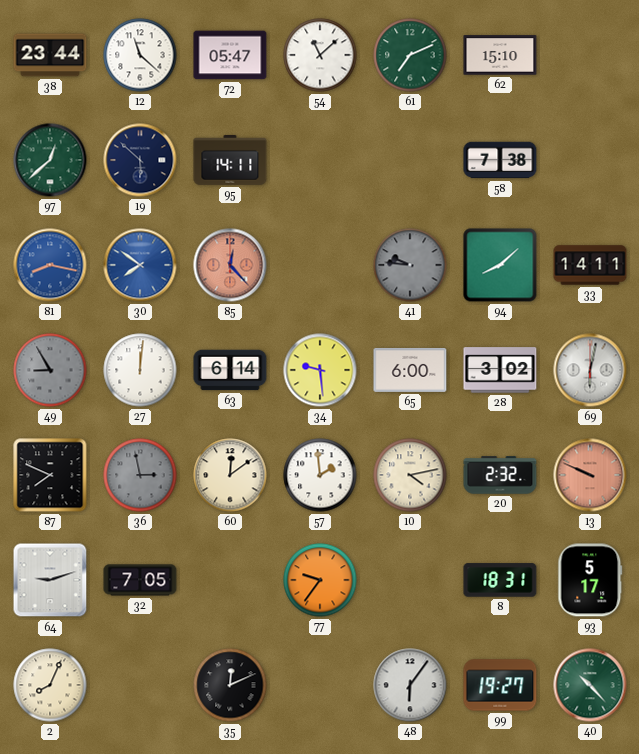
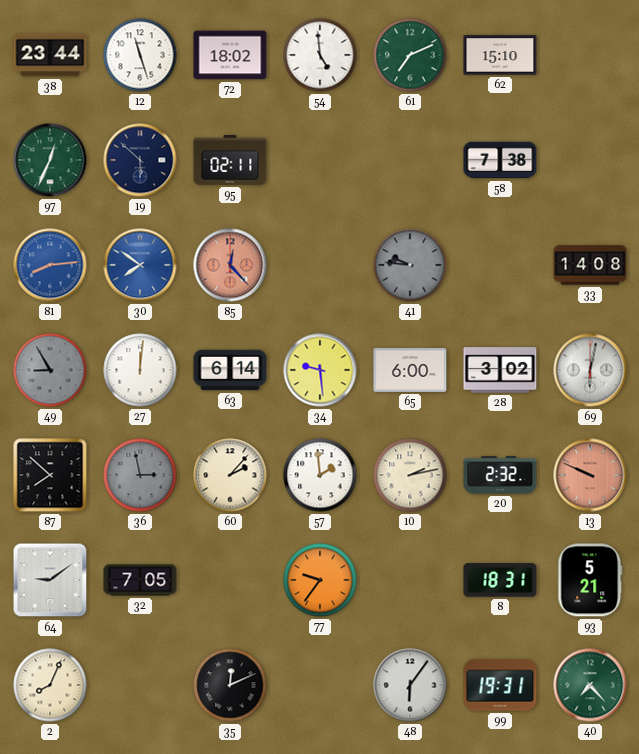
12: 11:22 -> 11:27 (140, 55)
72: 05:47 -> 18:02 (230, 55)
54: 11:08 -> 4:59 (320, 55)
97: 12:38 -> 12:34 (50, 160)
95: 14:11 -> 02:11 (230, 160)
81: 8:17 -> 8:14 (50, 265)
94: 8:08 -> none (500, 265)
33: 14:11 -> 14:08 (590, 265)
87: 7:49 -> 7:52 (50, 475)
60: 12:09 -> 2:07 (230, 475)
10: 4:13 -> 2:13 (410, 475)
64: 9:12 -> 9:09 (50, 580)
93: 5:17 -> 5:21 (590, 580)
99: 19:27 -> 19:31 (500, 685)
40: 10:23 -> 7:23 (590, 685)
